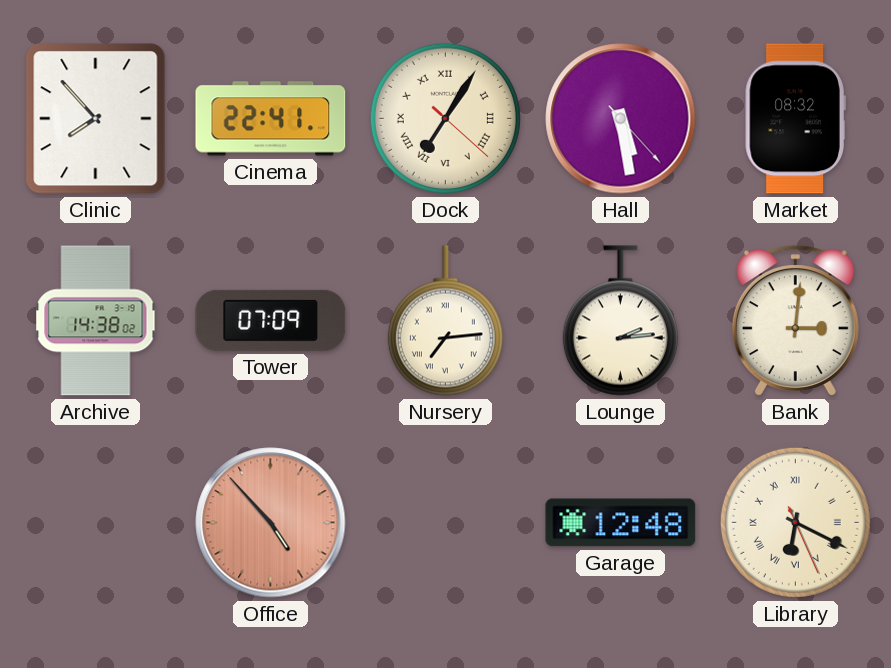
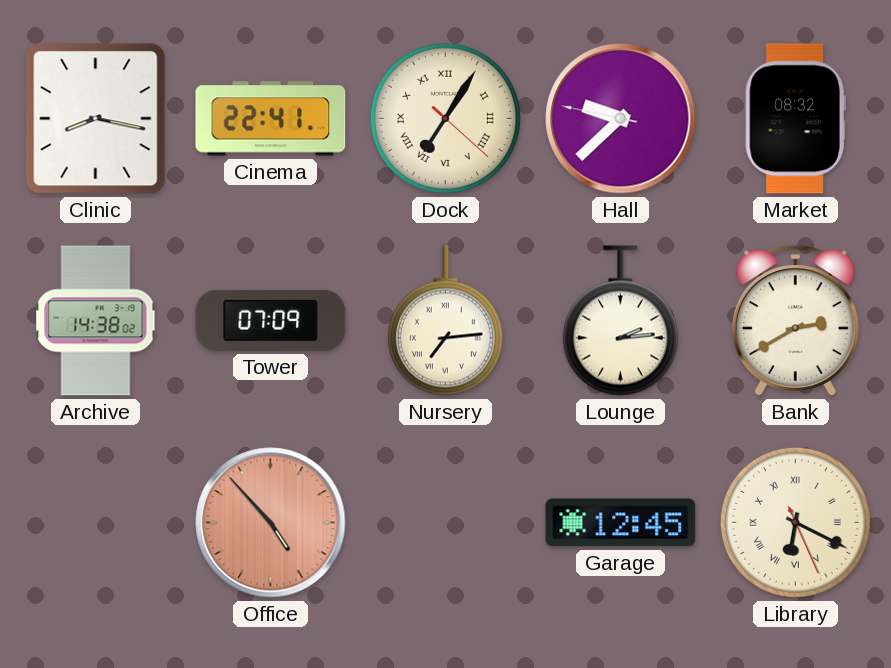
Clinic: 7:53 -> 8:17 (96, 119)
Hall: 5:28 -> 9:37 (621, 119)
Bank: 3:01 -> 2:40 (795, 321)
Garage: 12:48 -> 12:45 (621, 523)
